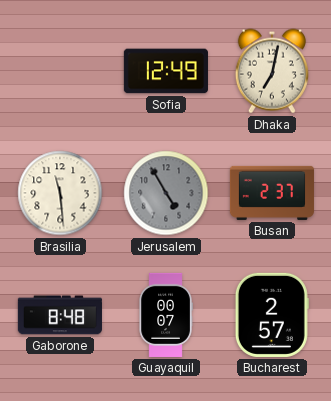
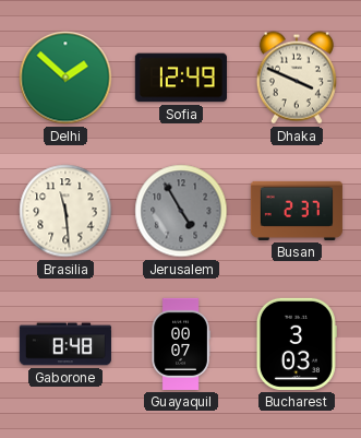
Delhi: none -> 1:52 (65, 78)
Dhaka: 7:02 -> 3:49 (297, 78)
Bucharest: 2:57 -> 3:03 (297, 344)
